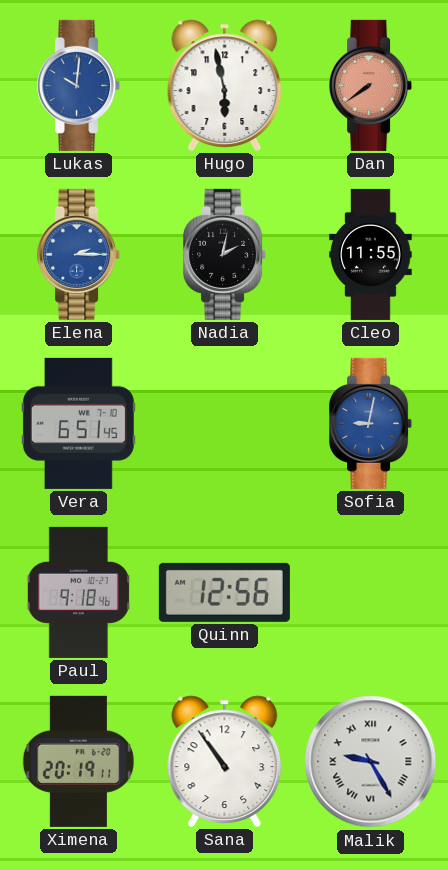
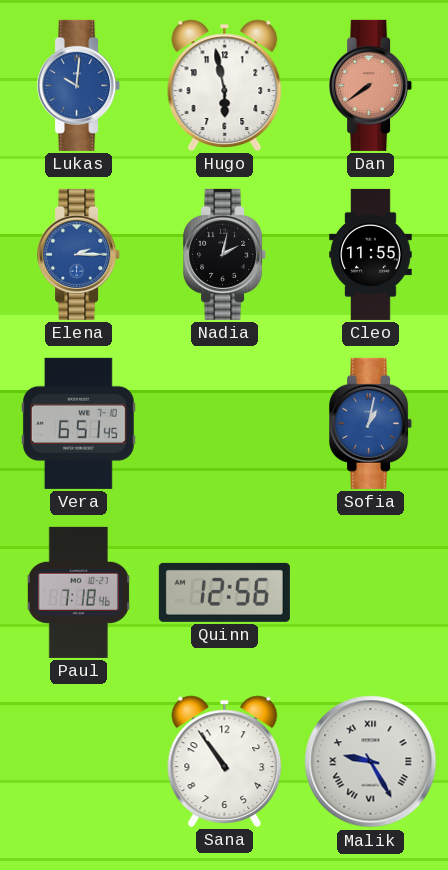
Sofia: 9:02 -> 1:02 (371, 423)
Paul: 9:18 -> 7:18 (78, 592)
Ximena: 20:19 -> none (78, 761)
